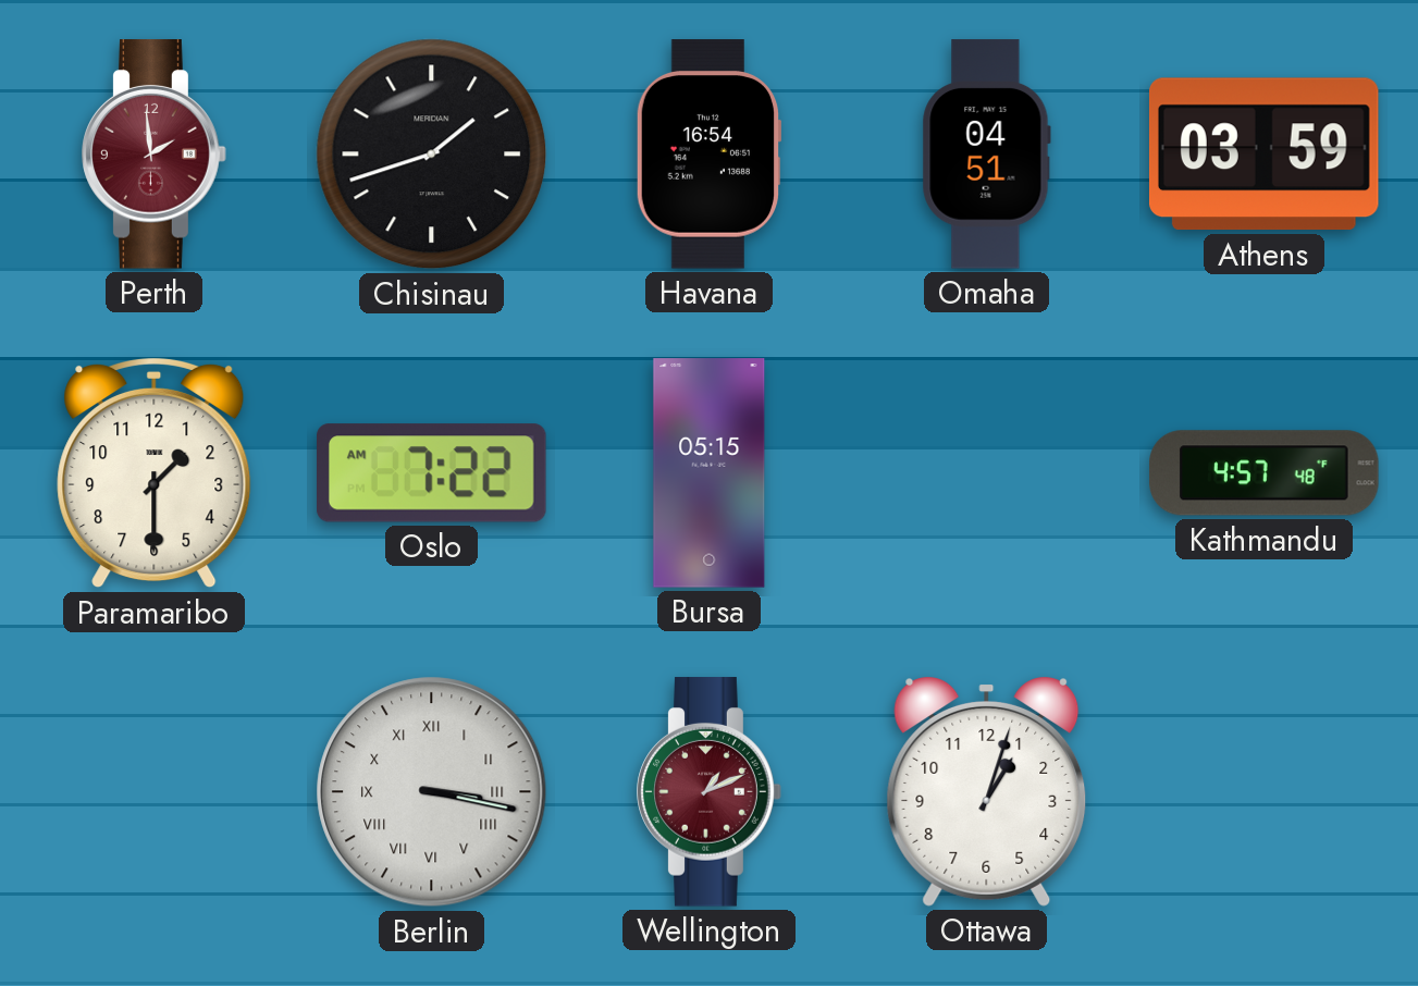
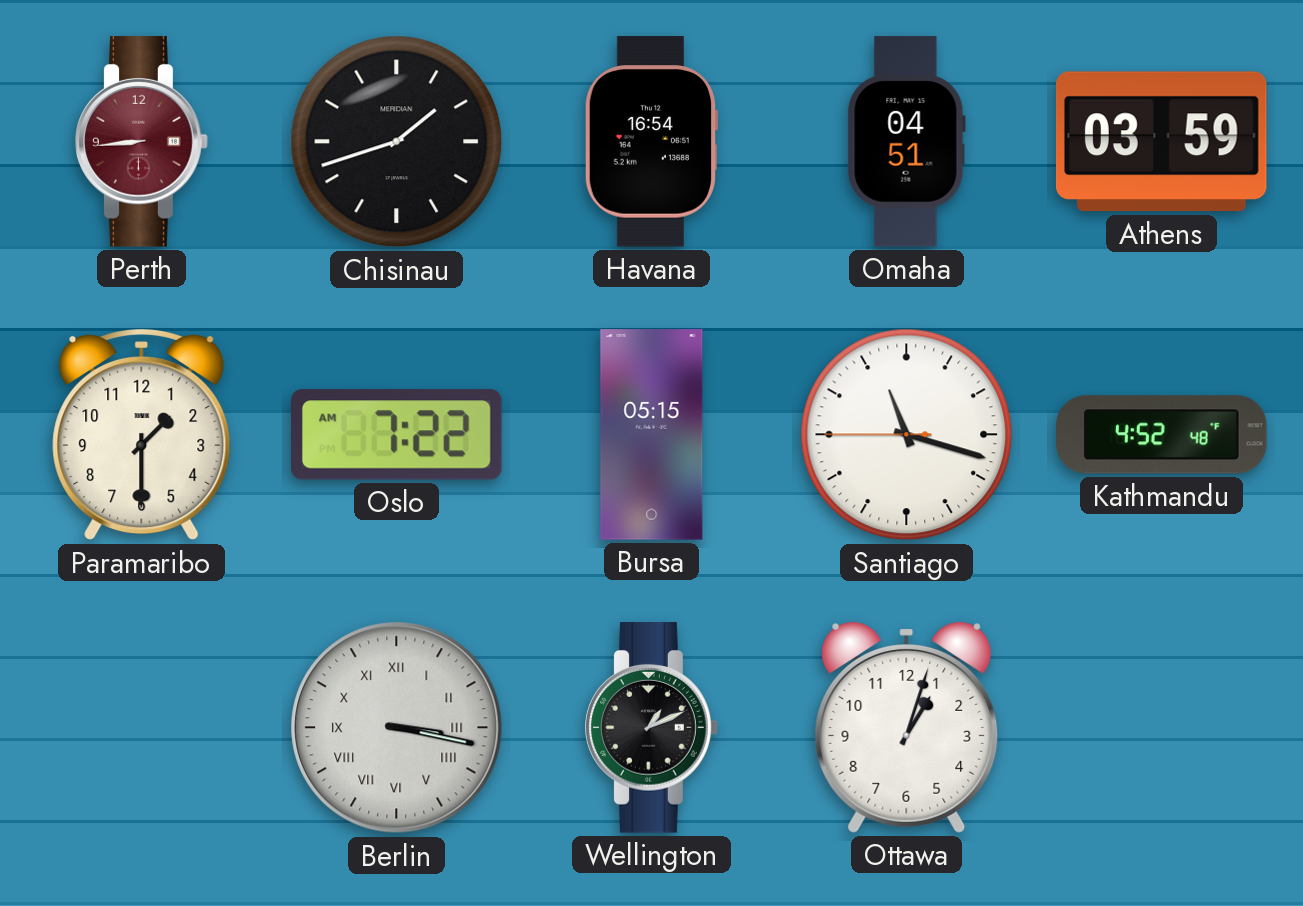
Perth: 1:59 -> 8:44 (142, 142)
Santiago: none -> 11:17 (907, 435)
Kathmandu: 4:57 -> 4:52 (1162, 435)
Wellington dial: burgundy -> black (652, 728)
